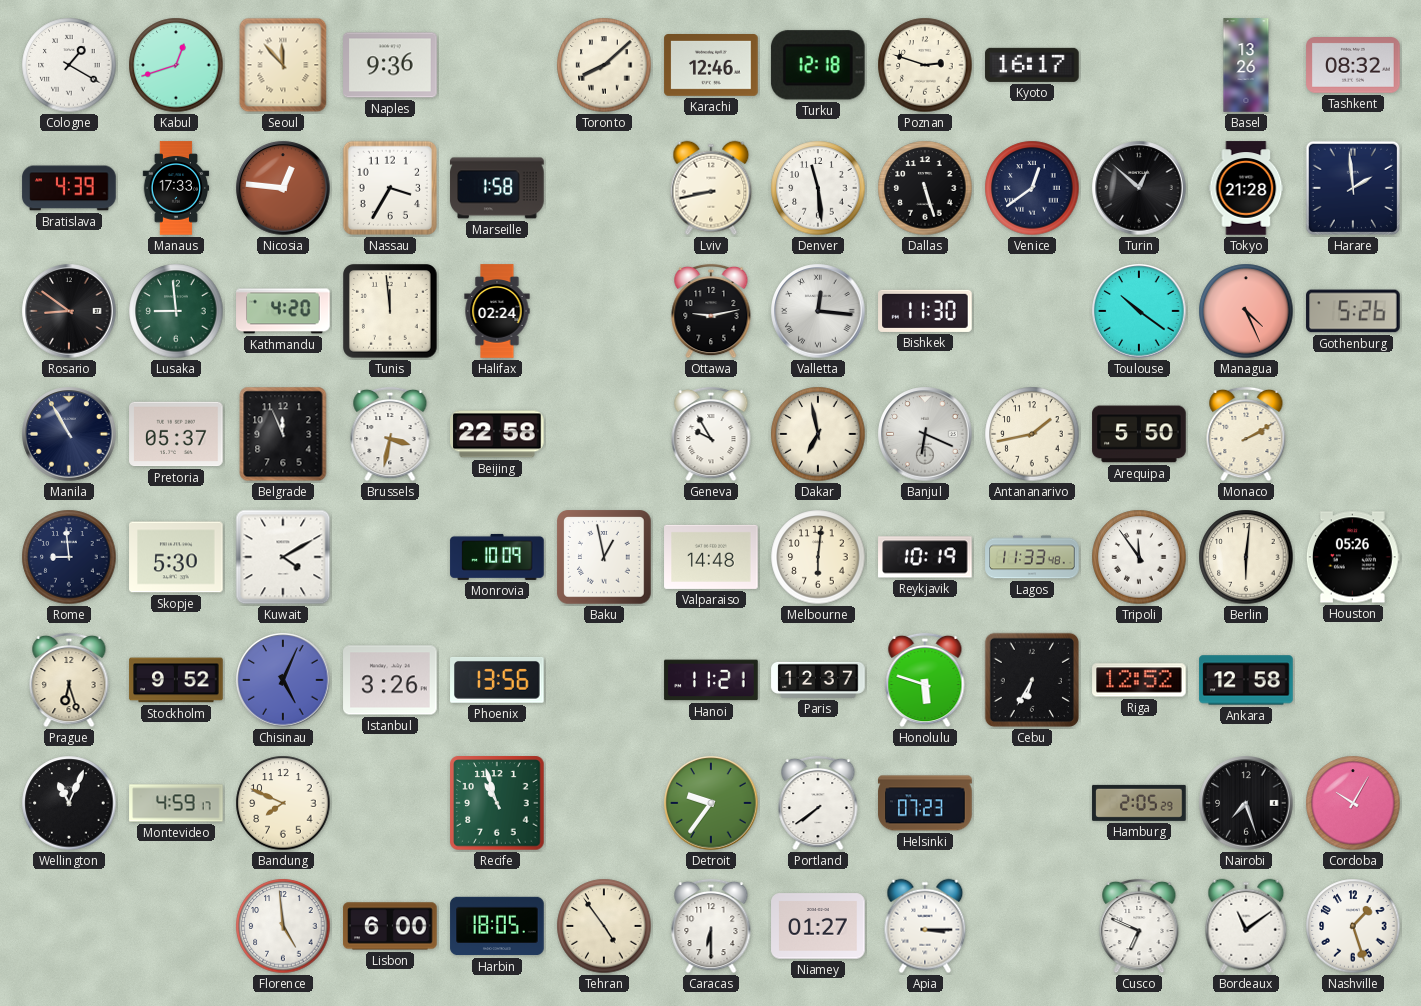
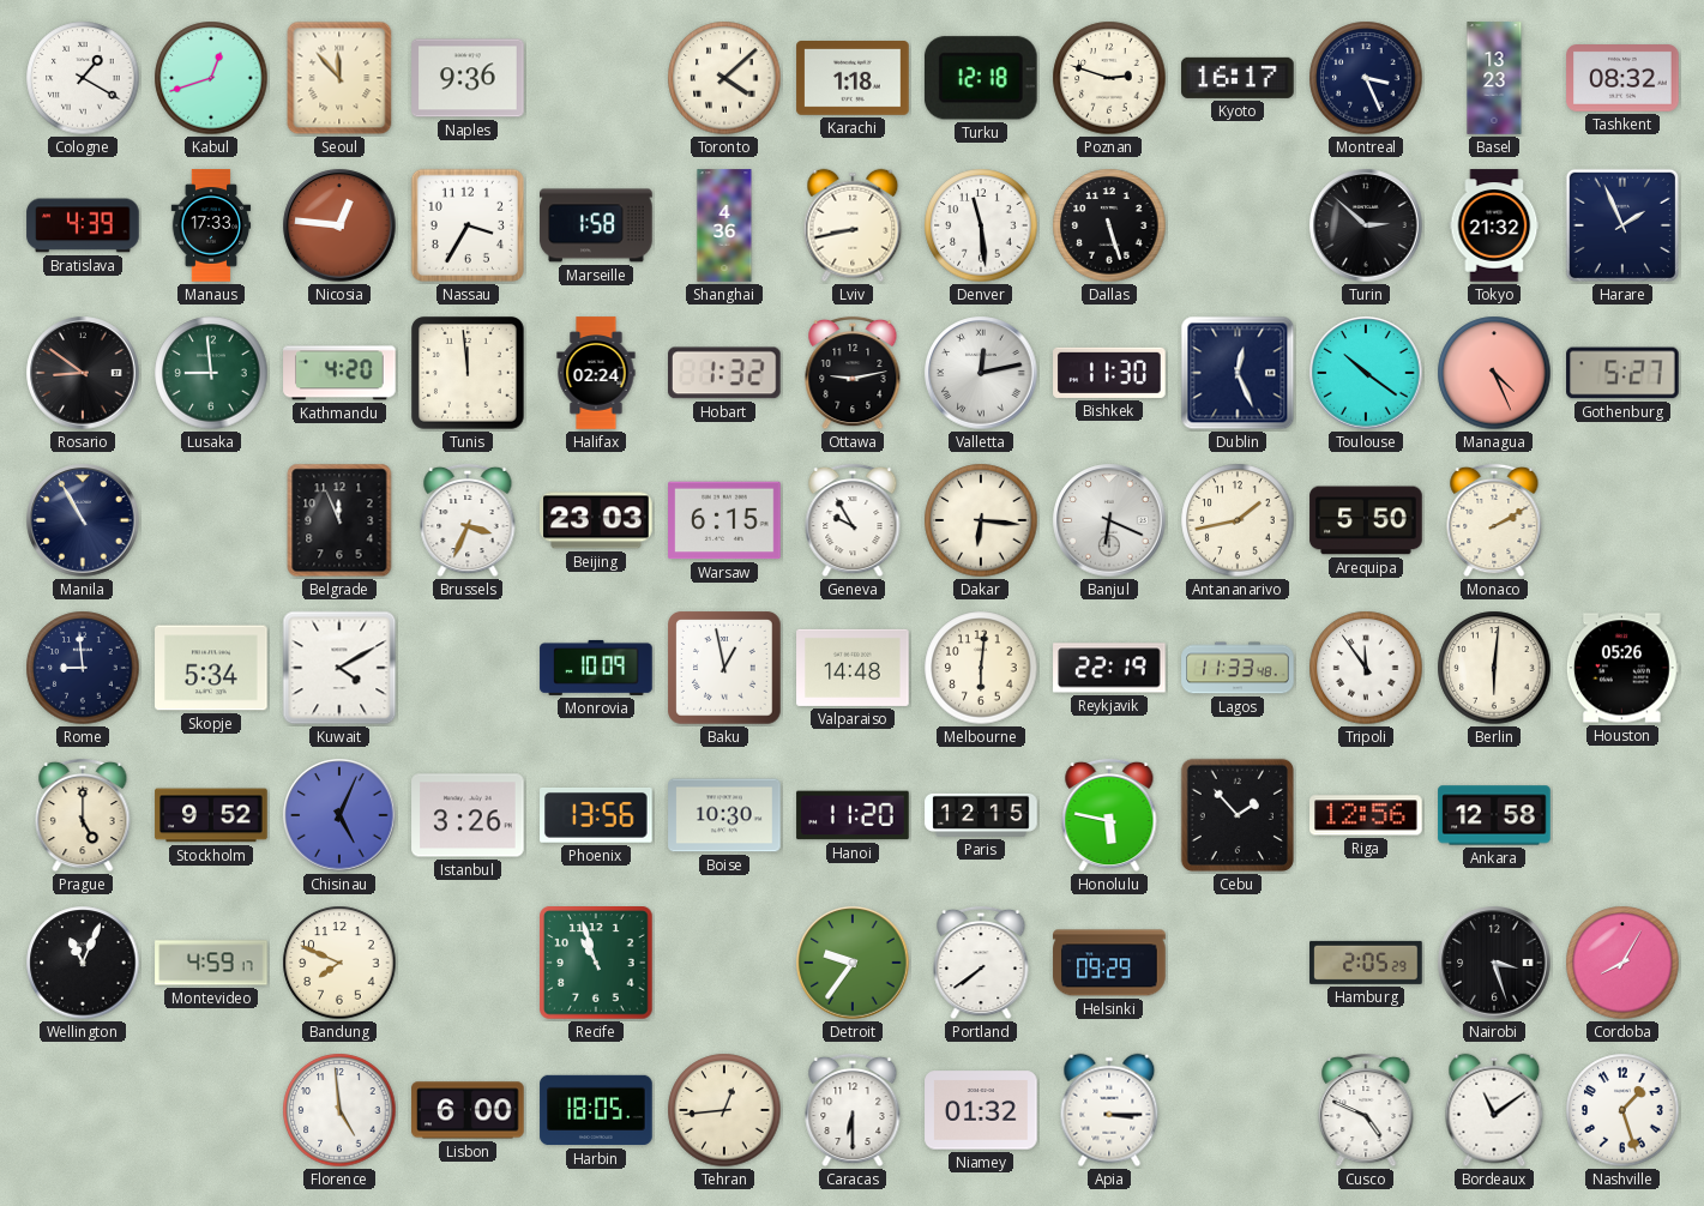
Toronto: 8:08 -> 4:08 (724, 78)
Karachi: 12:46 -> 1:18 (853, 79)
Montreal: none -> 3:26 (1366, 78)
Basel: 13:26 -> 13:23 (1494, 78)
Shanghai: none -> 4:36 (724, 225)
Venice: 12:39 -> none (1032, 188)
Turin: 12:52 -> 2:52 (1366, 225)
Tokyo: 21:28 -> 21:32 (1494, 225)
Harare: 1:59 -> 1:56 (1622, 225)
Hobart: none -> 1:32 (725, 373)
Valletta: 12:16 -> 12:13 (981, 373)
Dublin: none -> 12:26 (1238, 373)
Gothenburg: 5:26 -> 5:27 (1622, 373)
Pretoria: 05:37 -> none (176, 434)
Brussels: 3:32 -> 3:34 (468, 520)
Beijing: 22:58 -> 23:03 (596, 520)
Warsaw: none -> 6:15 (724, 520)
Dakar: 6:58 -> 6:16 (981, 520)
Skopje: 5:30 -> 5:34 (211, 668)
Reykjavik: 10:19 -> 22:19 (1109, 668)
Prague: 6:27 -> 5:00 (83, 815)
Boise: none -> 10:30 (724, 815)
Hanoi: 11:21 -> 11:20 (853, 815)
Paris: 12:37 -> 12:15 (981, 815)
Honolulu: 5:48 -> 5:47 (1109, 815)
Cebu: 6:35 -> 1:53 (1238, 815)
Riga: 12:52 -> 12:56 (1366, 815)
Helsinki: 07:23 -> 09:29 (1109, 963)
Nairobi: 7:27 -> 3:27 (1494, 963)
Cordoba: 10:05 -> 8:05 (1622, 963)
Tehran: 4:54 -> 12:44 (724, 1110)
Niamey: 01:27 -> 01:32 (981, 1110)
Cusco: 6:49 -> 4:49 (1366, 1110)
